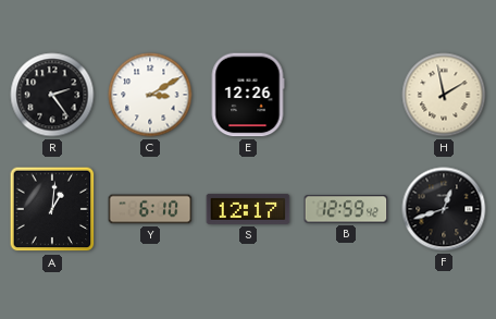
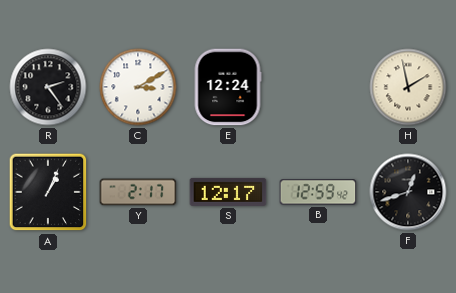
E: 12:26 -> 12:24 (228, 87)
A: 1:01 -> 1:04 (48, 192)
Y: 6:10 -> 2:17 (138, 192)
